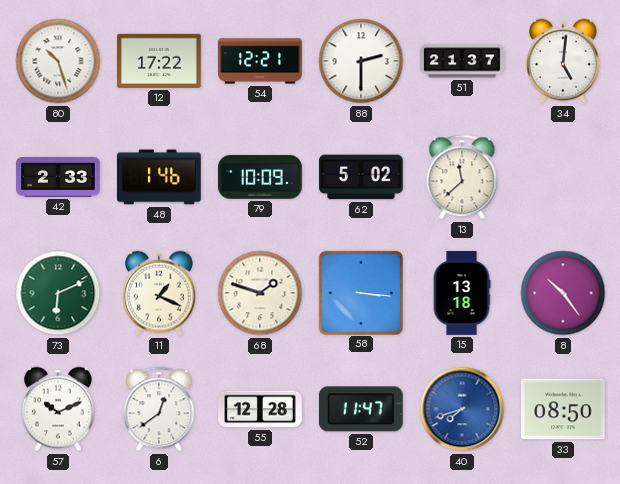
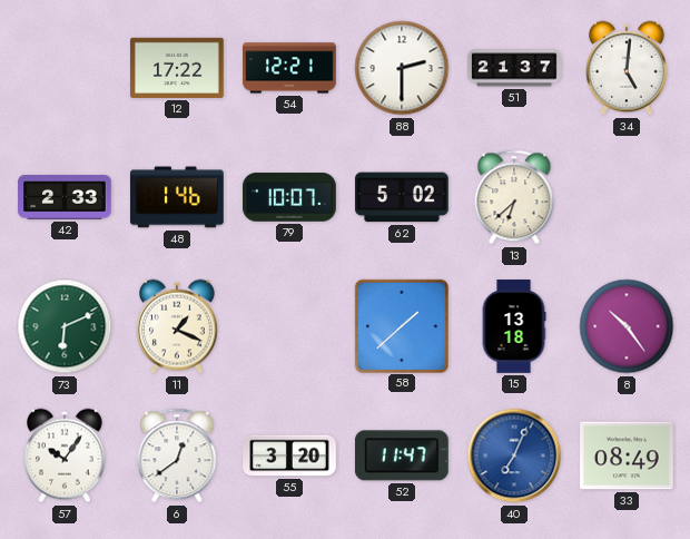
80: 10:27 -> none (58, 61)
79: 10:09 -> 10:07 (289, 197)
13: 11:38 -> 6:38 (514, 197)
68: 1:48 -> none (260, 293)
58: 3:16 -> 1:38 (401, 325)
57: 10:11 -> 10:06 (66, 455)
55: 12:28 -> 3:20 (289, 455)
40: 7:42 -> 7:04 (514, 455)
33: 08:50 -> 08:49 (628, 455)
